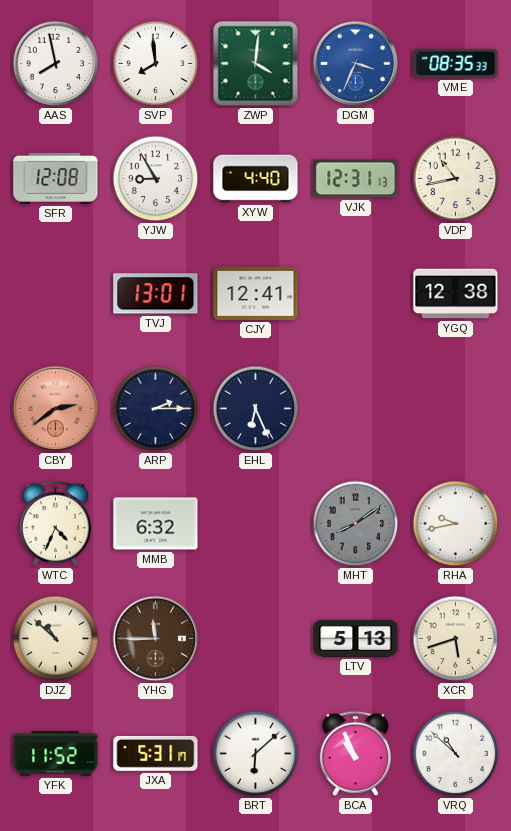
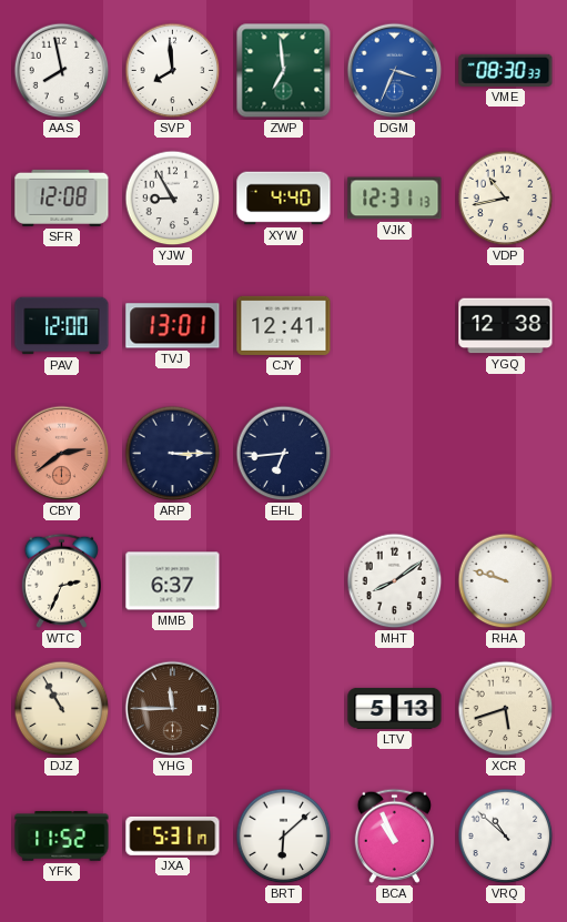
ZWP: 4:01 -> 6:59 (284, 71)
VME: 08:35 -> 08:30 (506, 70)
PAV: none -> 12:00 (62, 326)
ARP: 2:15 -> 3:15 (173, 454)
EHL: 6:26 -> 6:44 (284, 454)
WTC: 4:34 -> 2:34 (61, 580)
MMB: 6:32 -> 6:37 (173, 581)
MHT dial: grey -> white (395, 581)
RHA: 9:43 -> 9:48 (506, 581)
DJZ: 10:52 -> 10:55 (62, 709)
